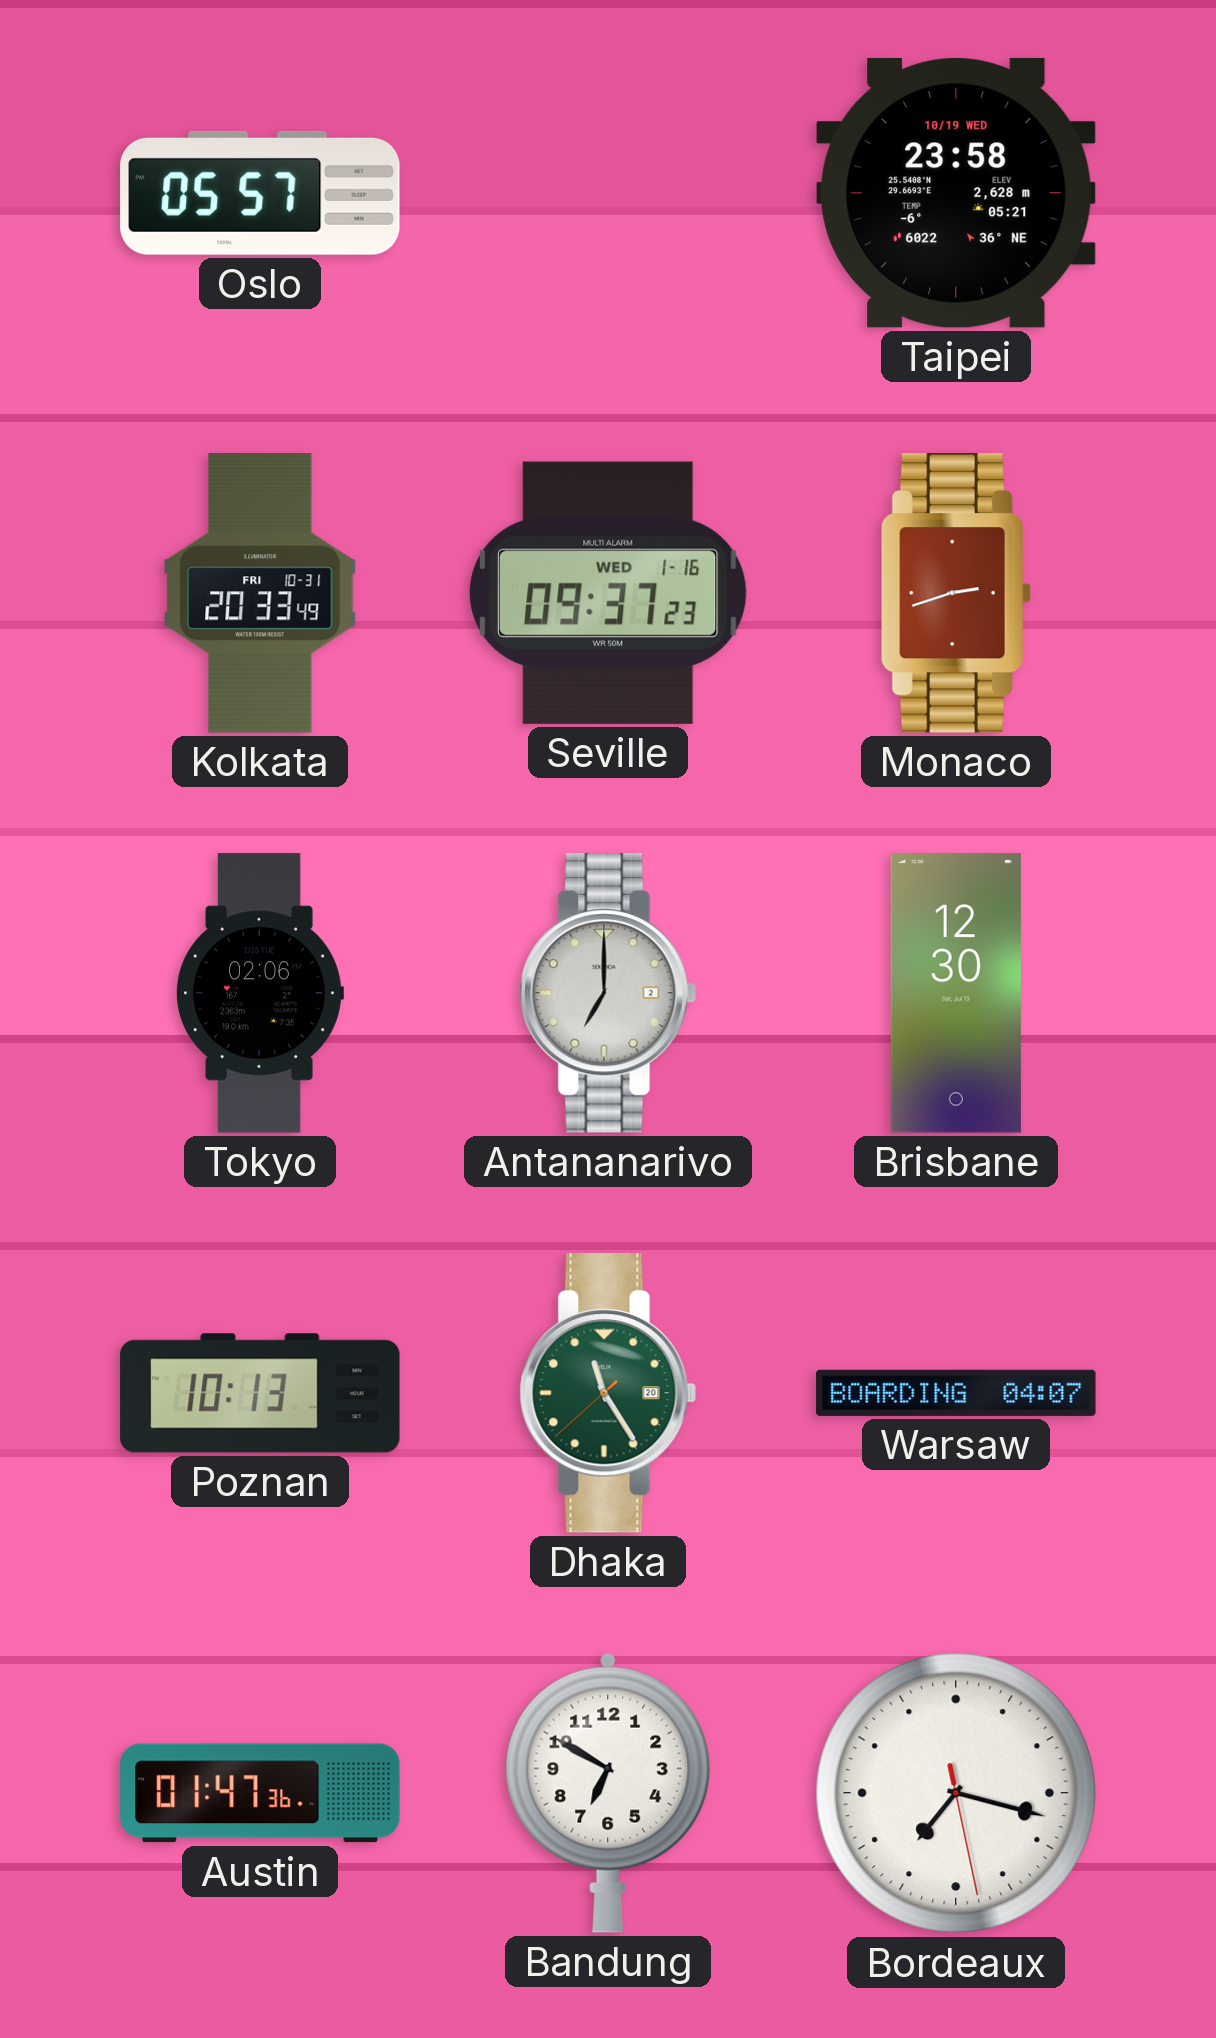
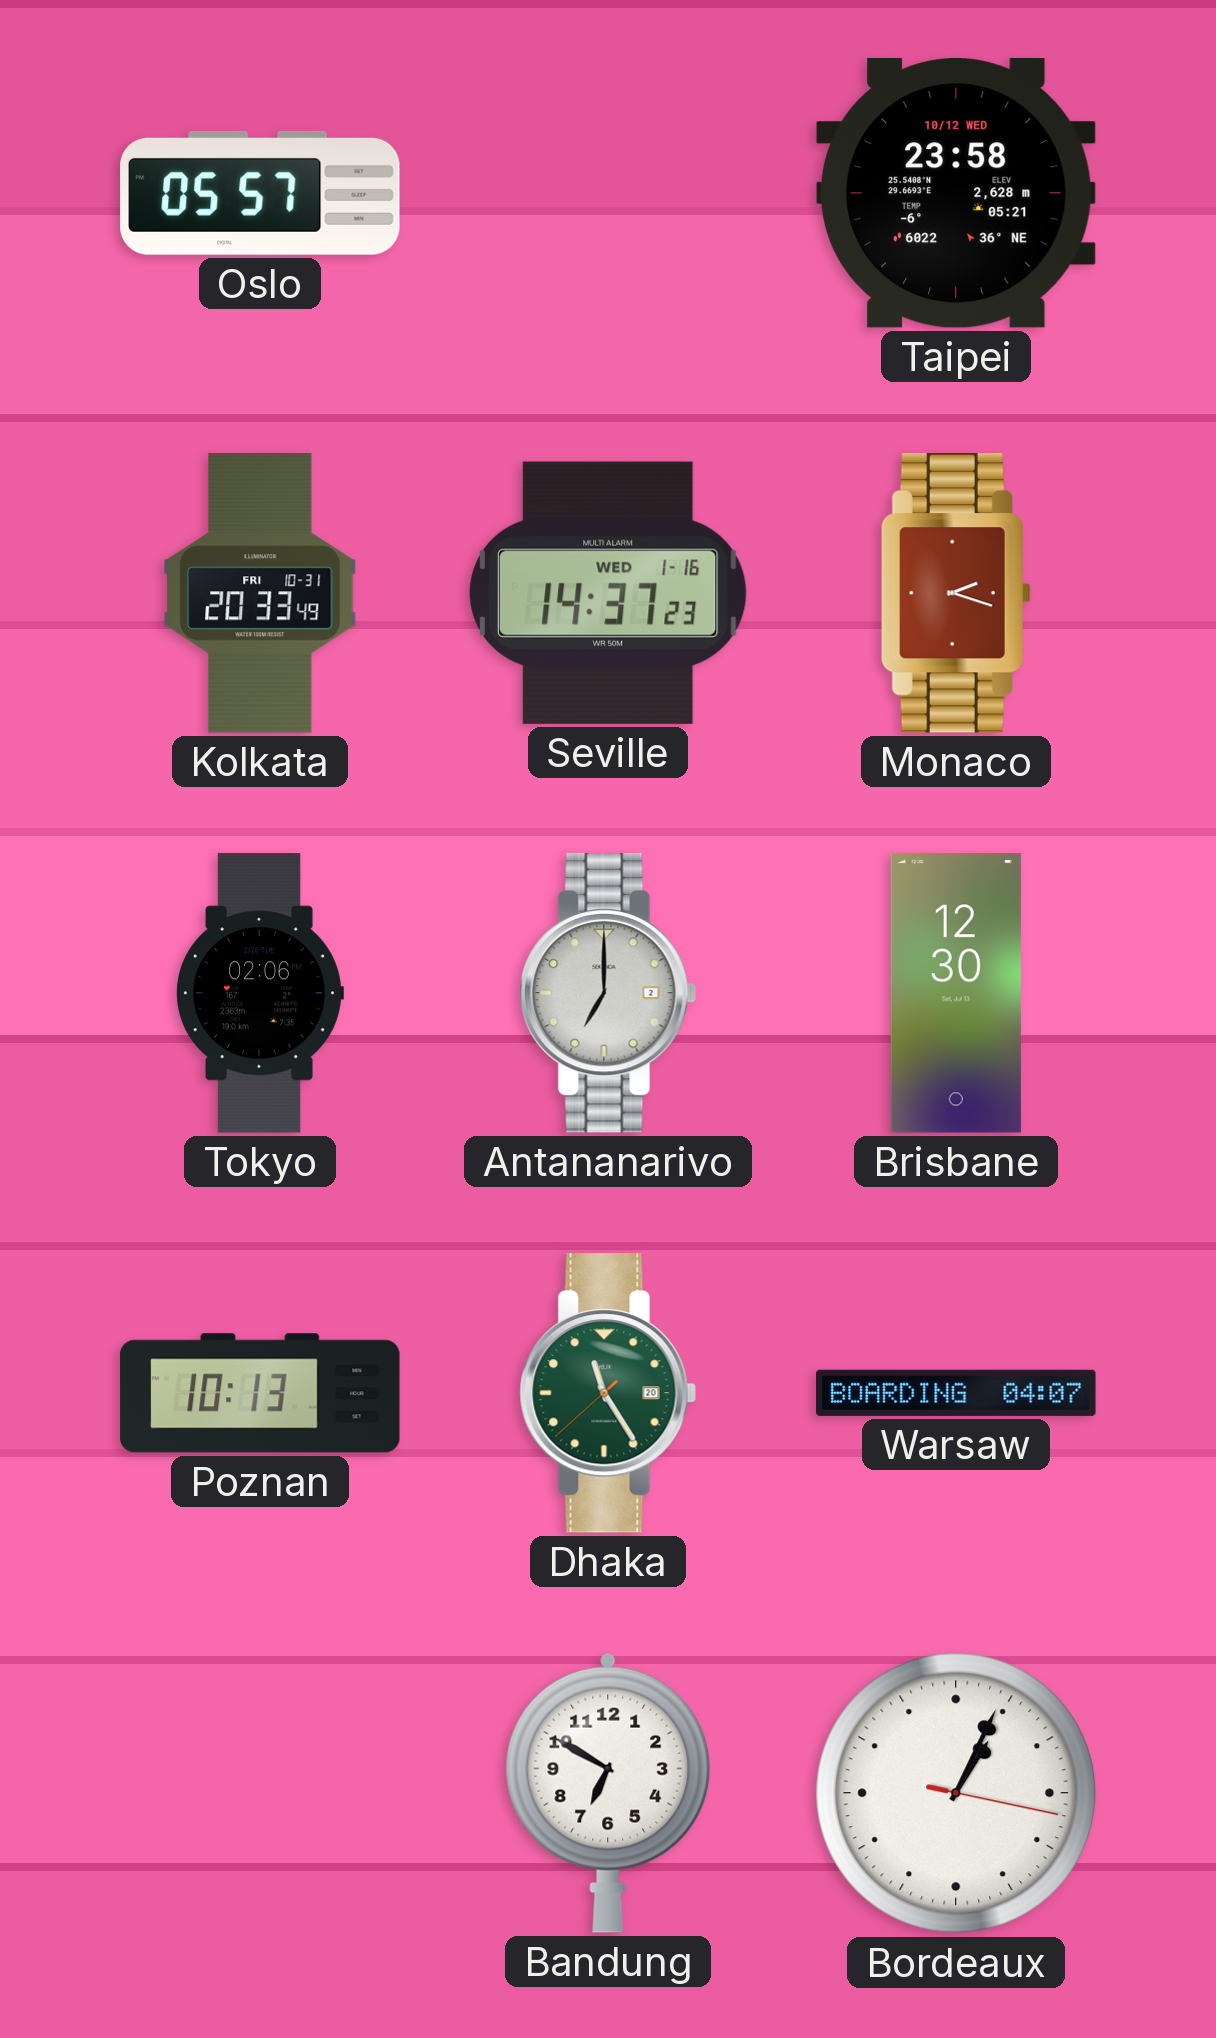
Taipei date: 10/19 WED -> 10/12 WED (956, 194)
Seville: 09:37 -> 14:37 (609, 593)
Monaco: 2:42 -> 2:18 (956, 594)
Austin: 01:47 -> none (260, 1793)
Bordeaux: 7:17 -> 1:04 (956, 1793)
